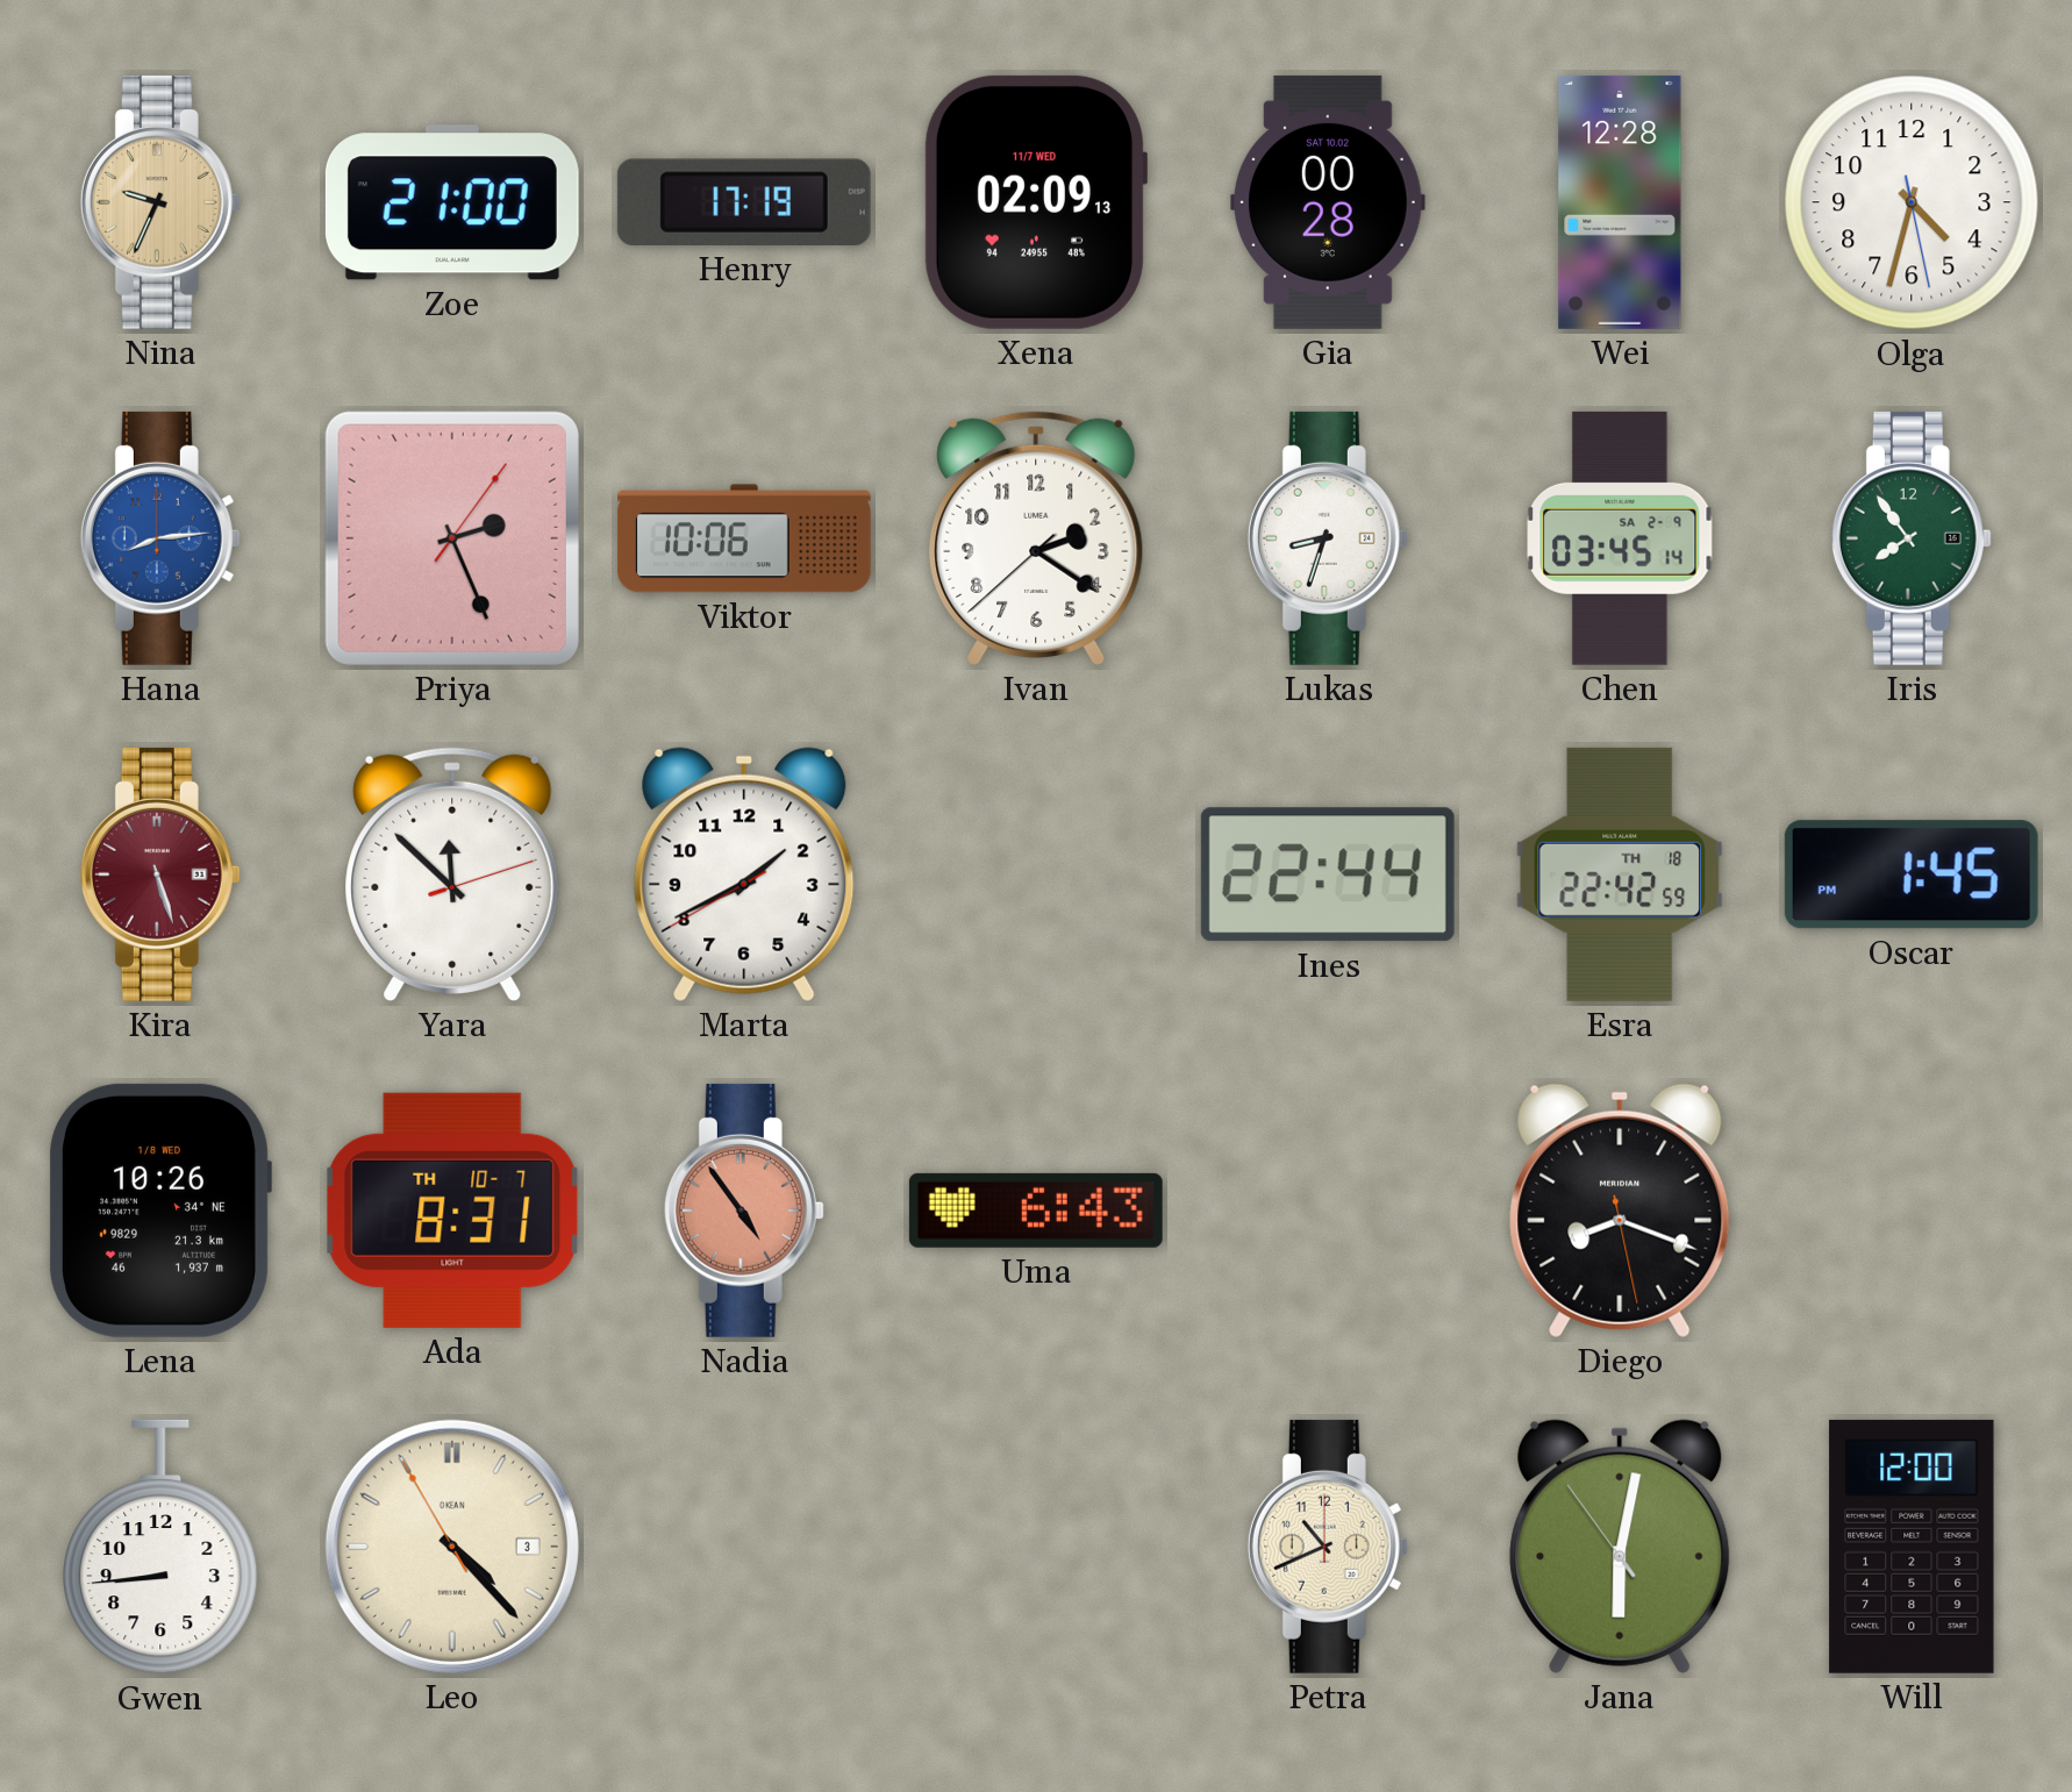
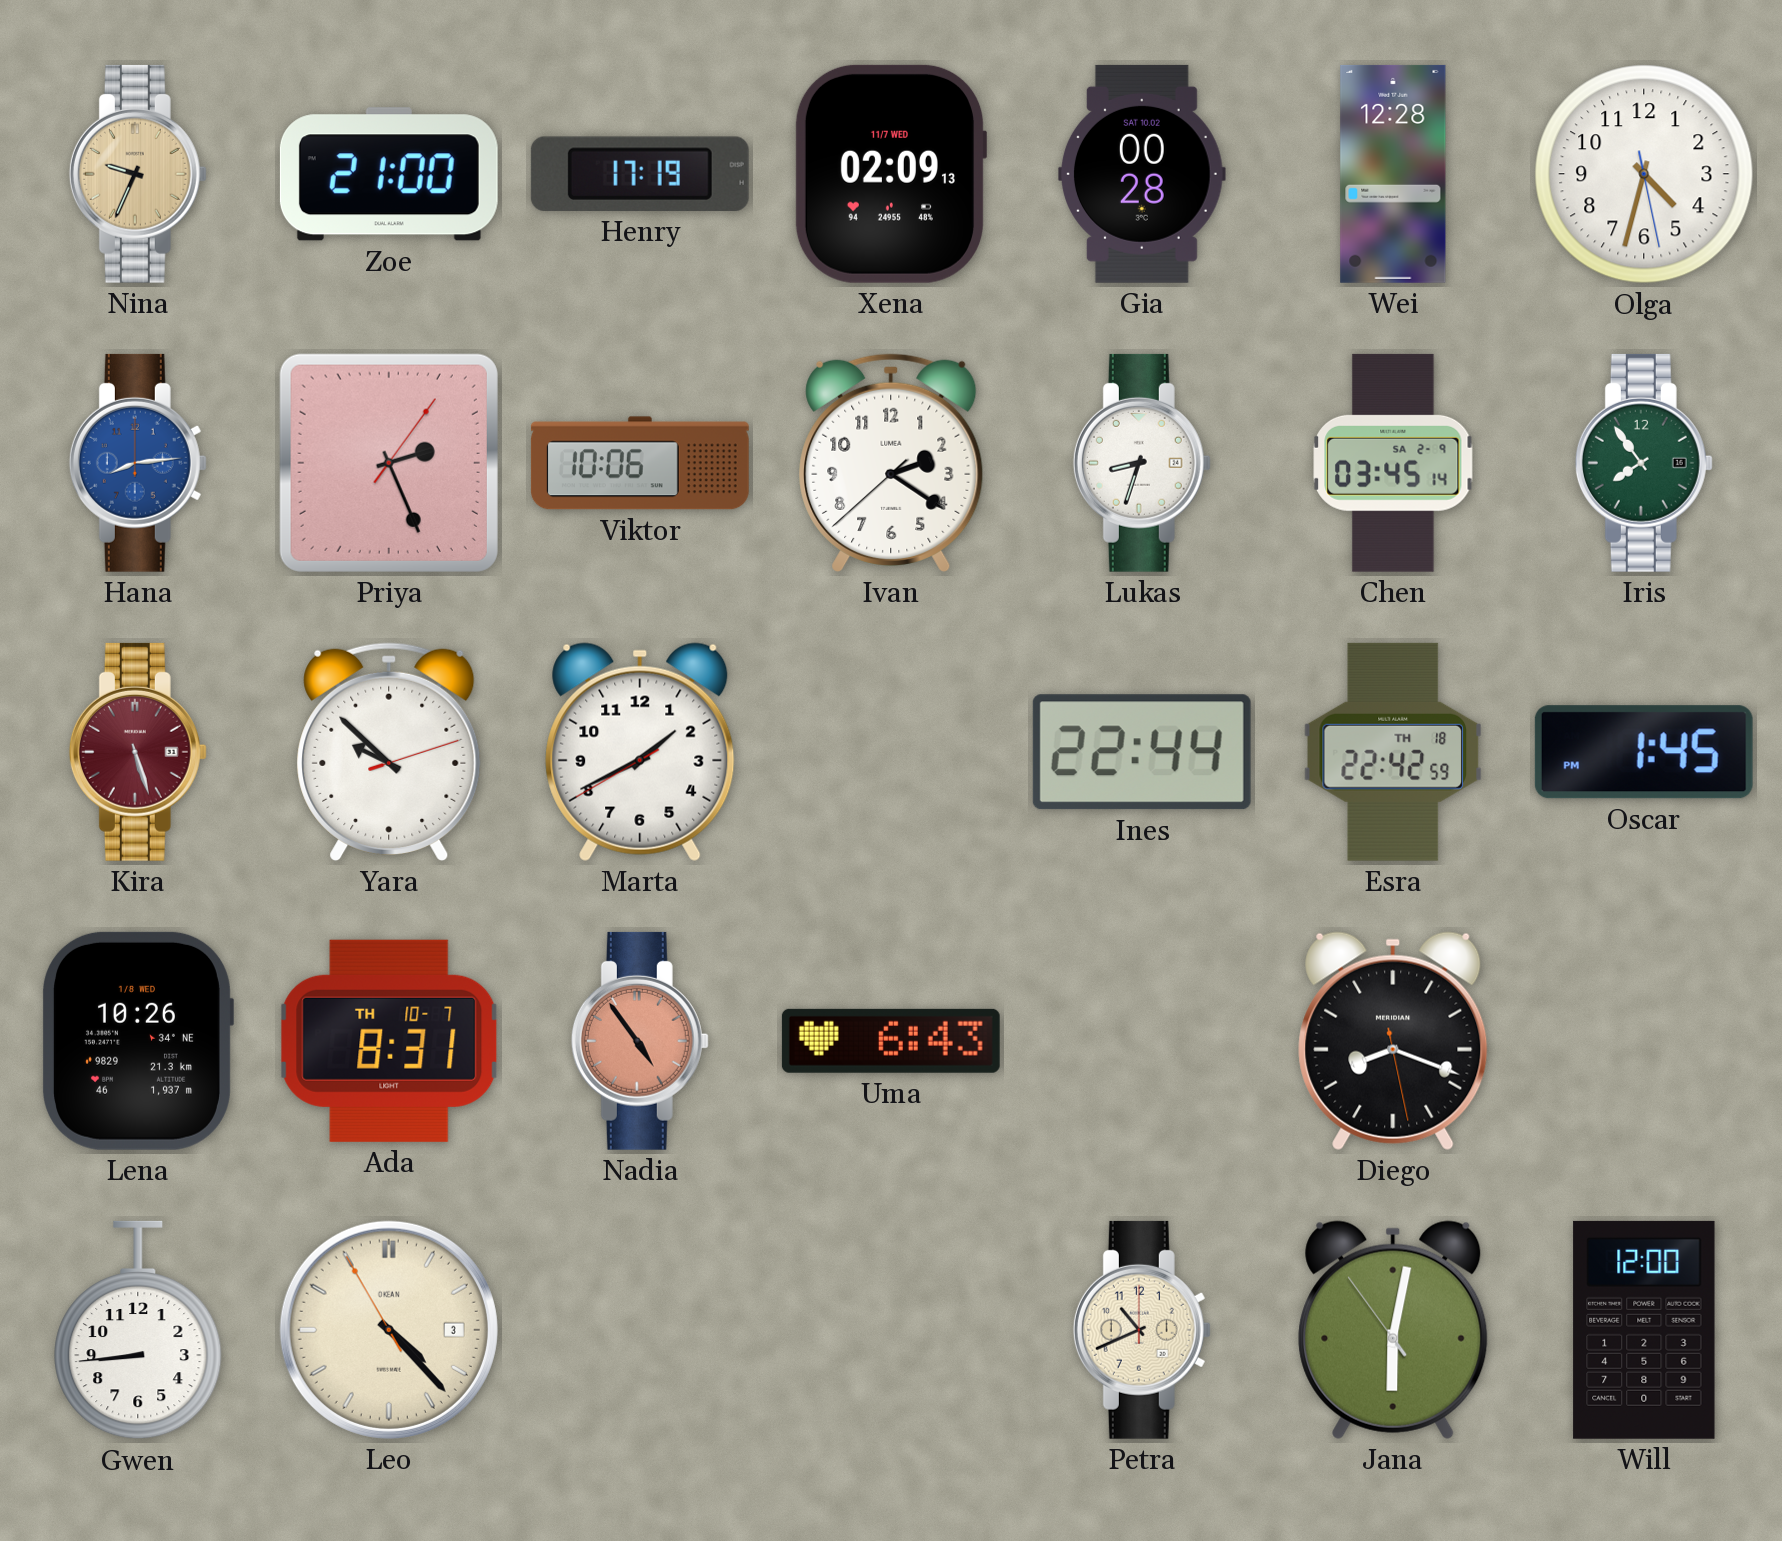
Yara: 11:52 -> 9:52 (389, 752)
